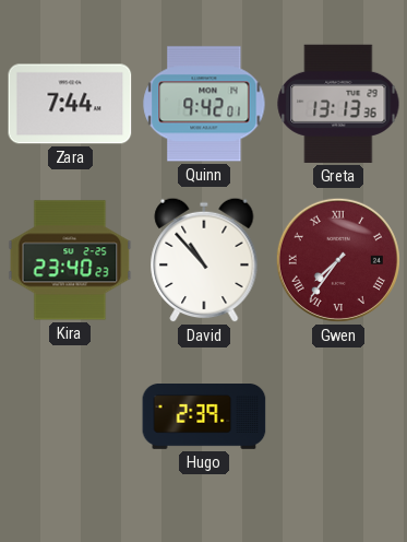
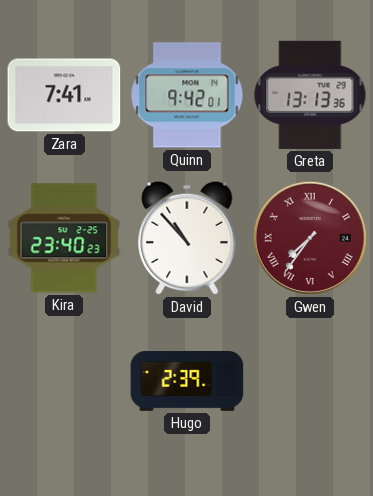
Zara: 7:44 -> 7:41 (64, 95)
